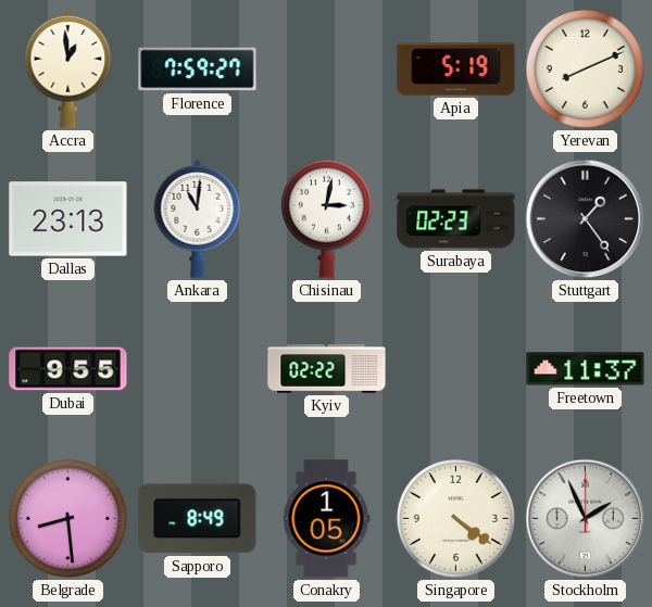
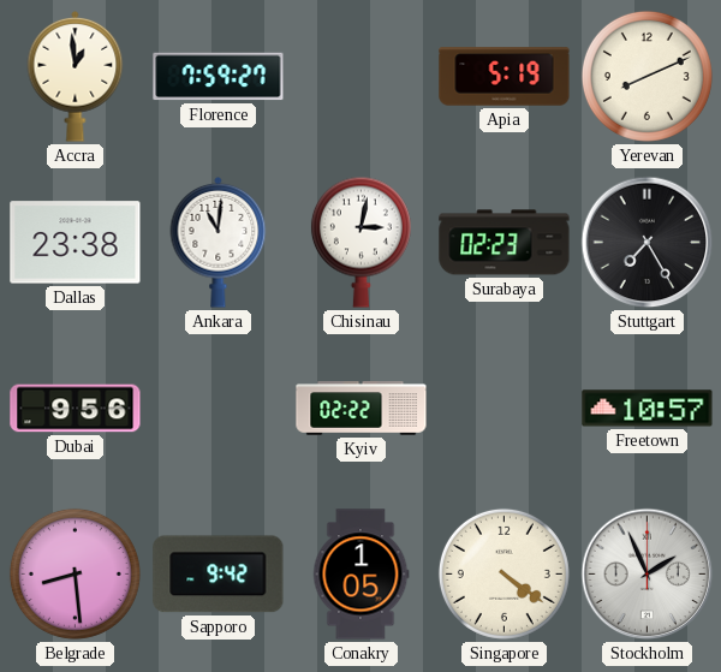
Dallas: 23:13 -> 23:38 (76, 243)
Stuttgart: 1:24 -> 7:25 (648, 243)
Dubai: 9:55 -> 9:56 (76, 409)
Freetown: 11:37 -> 10:57 (648, 409)
Sapporo: 8:49 -> 9:42 (219, 575)
